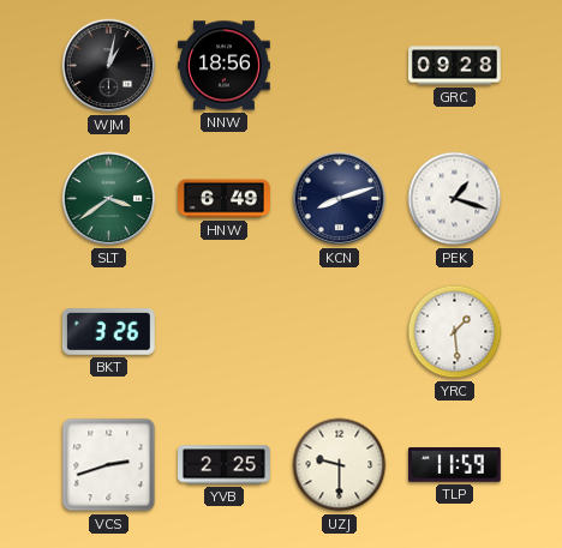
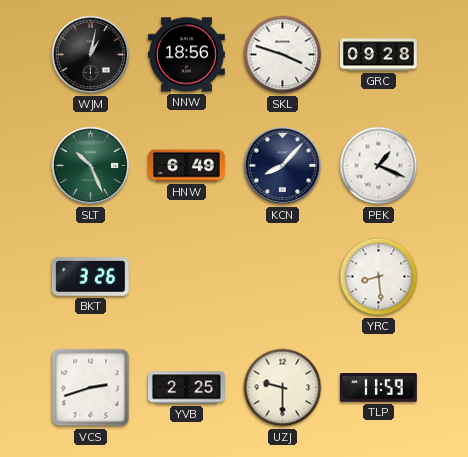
SKL: none -> 3:48 (283, 55)
SLT: 3:39 -> 10:26 (91, 166)
KCN: 8:12 -> 8:07 (283, 166)
PEK: 1:18 -> 1:19 (379, 166)
YRC: 1:29 -> 8:29 (379, 277)
